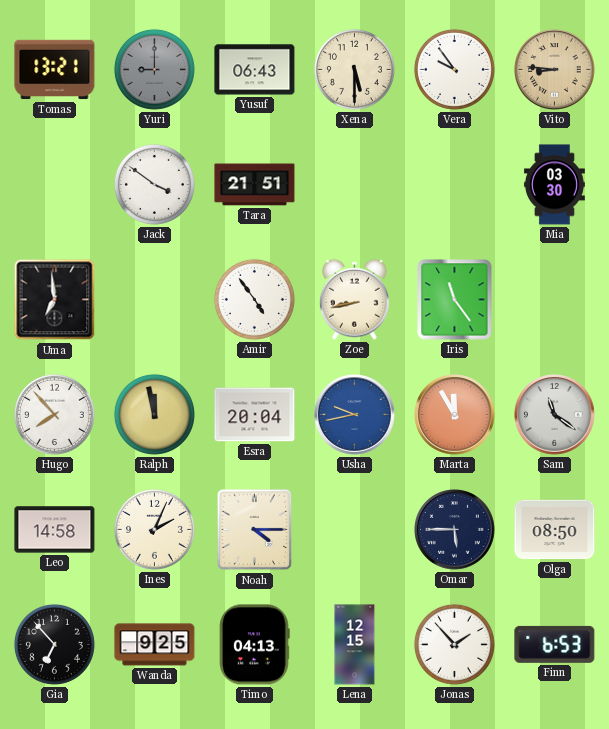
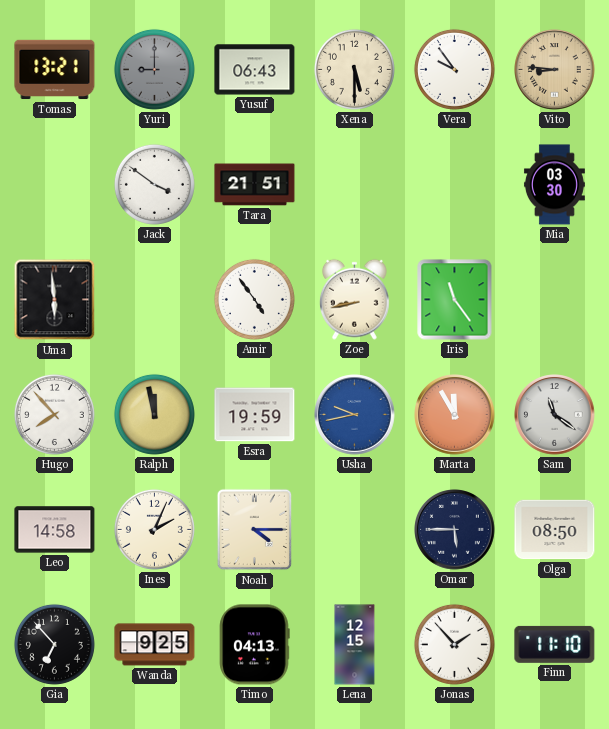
Uma: 6:59 -> 5:59 (55, 300)
Esra: 20:04 -> 19:59 (255, 415)
Finn: 6:53 -> 11:10 (555, 644)
